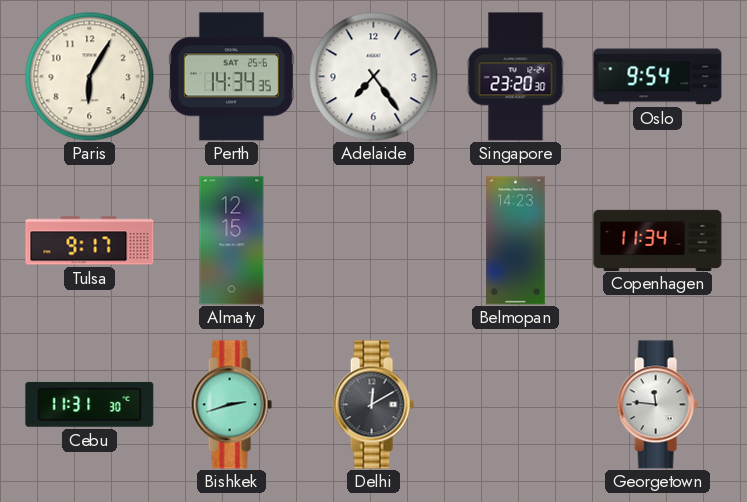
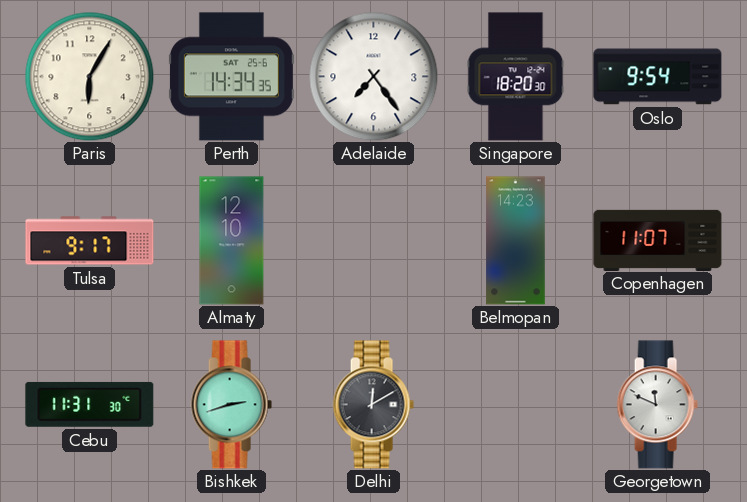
Singapore: 23:20 -> 18:20 (516, 77)
Almaty: 12:15 -> 12:10 (232, 241)
Copenhagen: 11:34 -> 11:07 (658, 240)
Georgetown: 11:46 -> 11:49 (657, 405)
